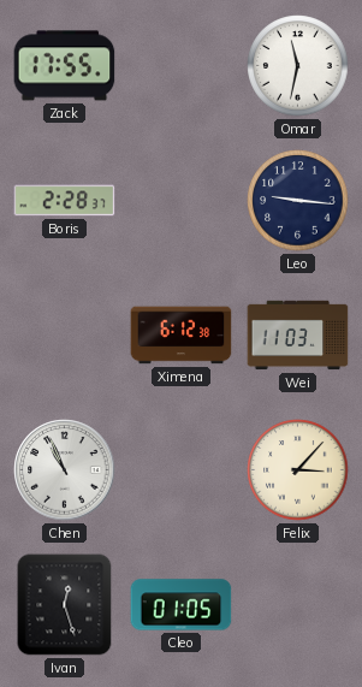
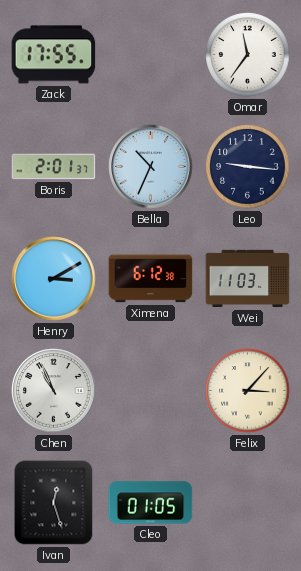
Omar: 11:32 -> 11:36 (248, 55)
Boris: 2:28 -> 2:01 (54, 167)
Bella: none -> 10:34 (151, 167)
Henry: none -> 3:10 (54, 279)
